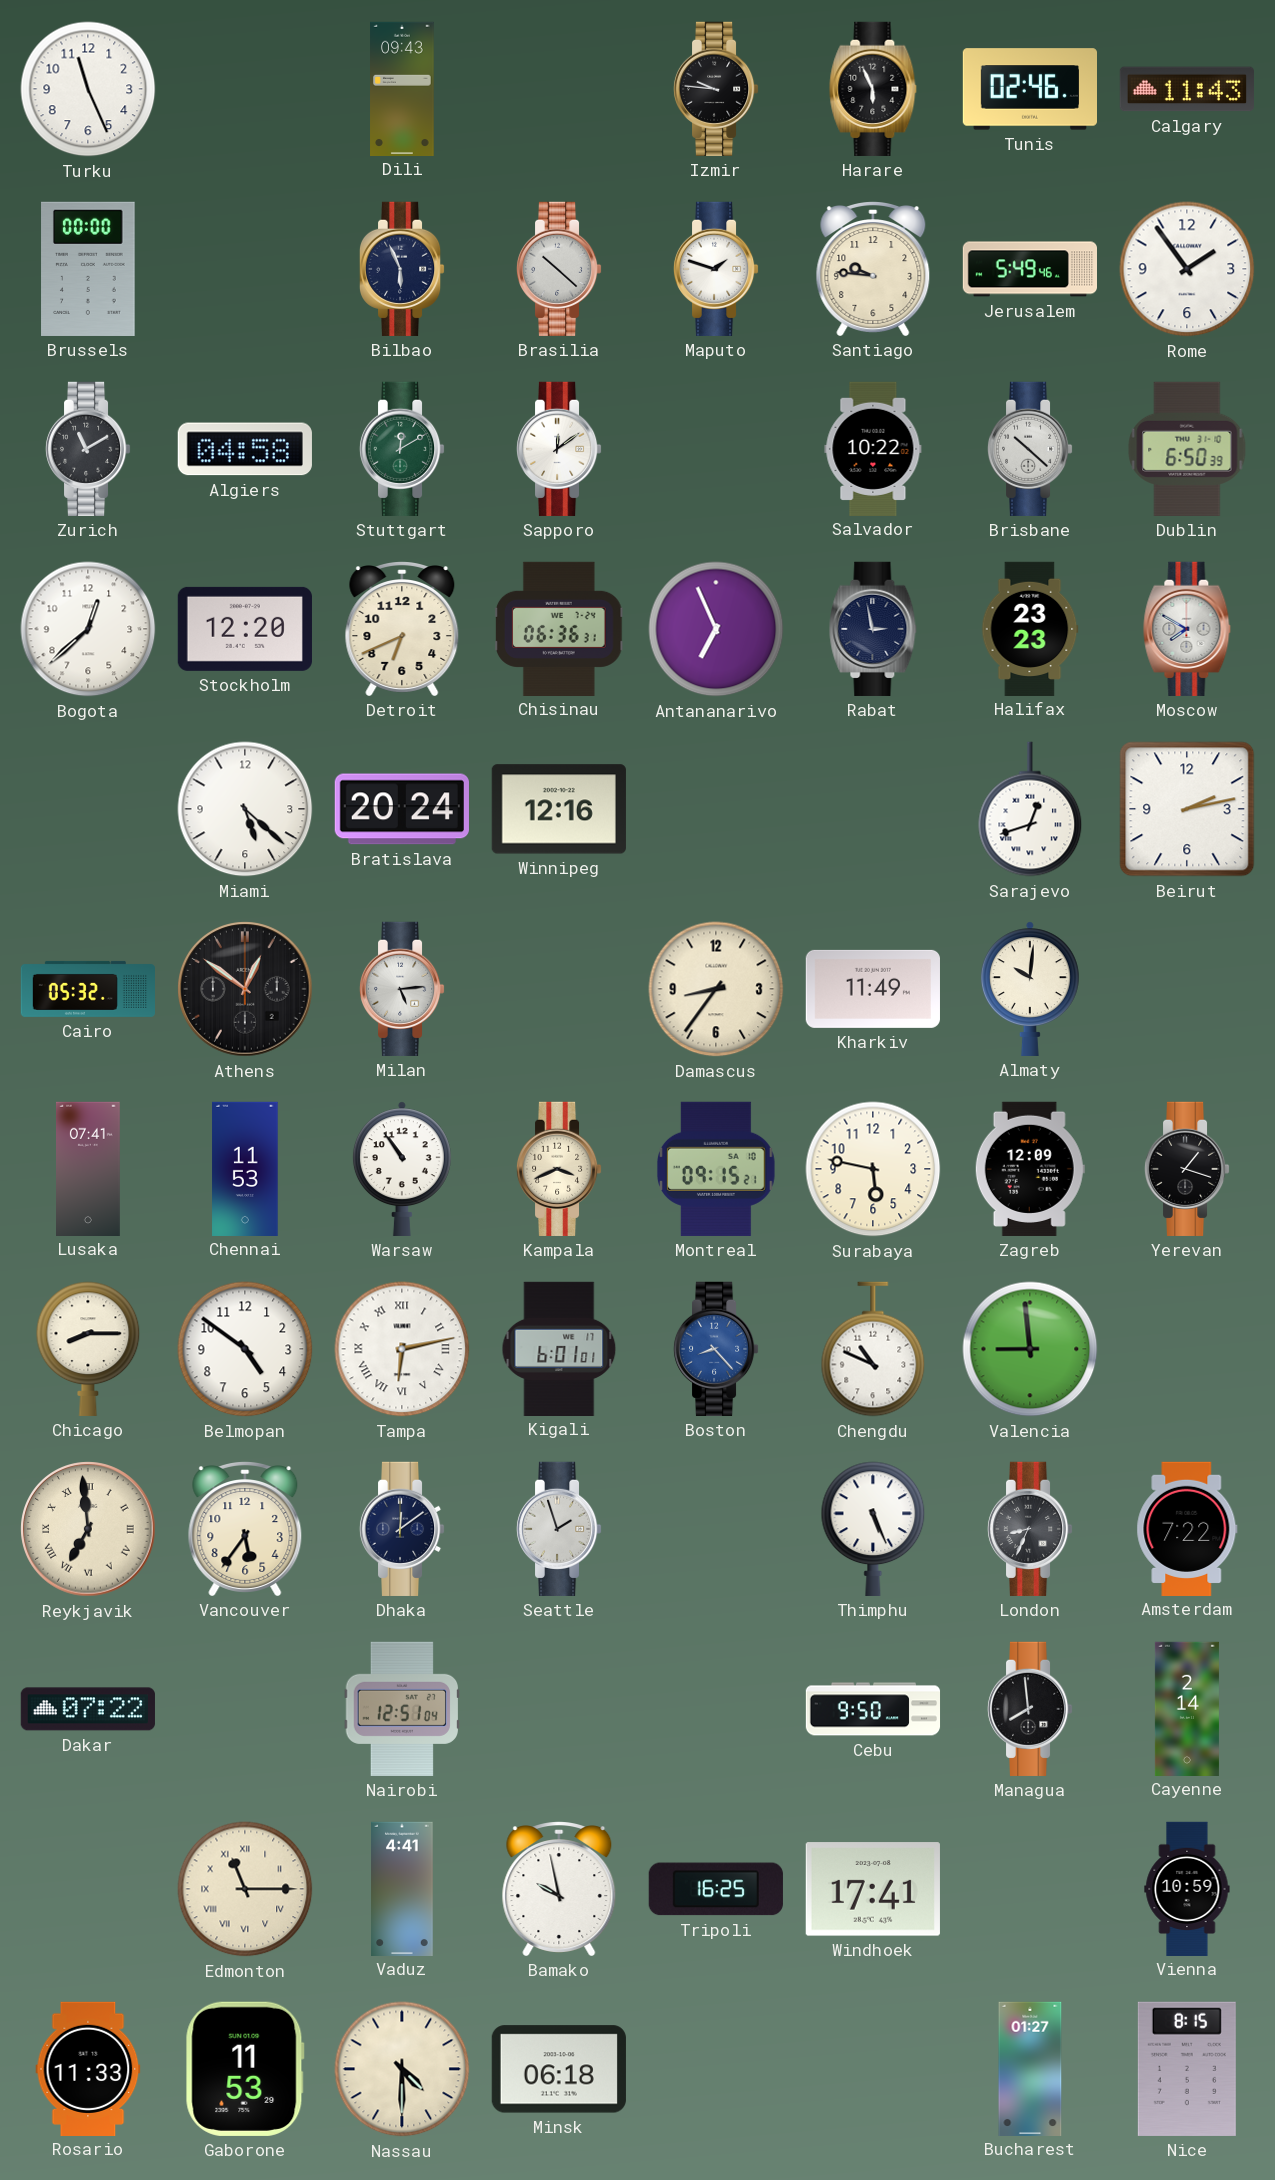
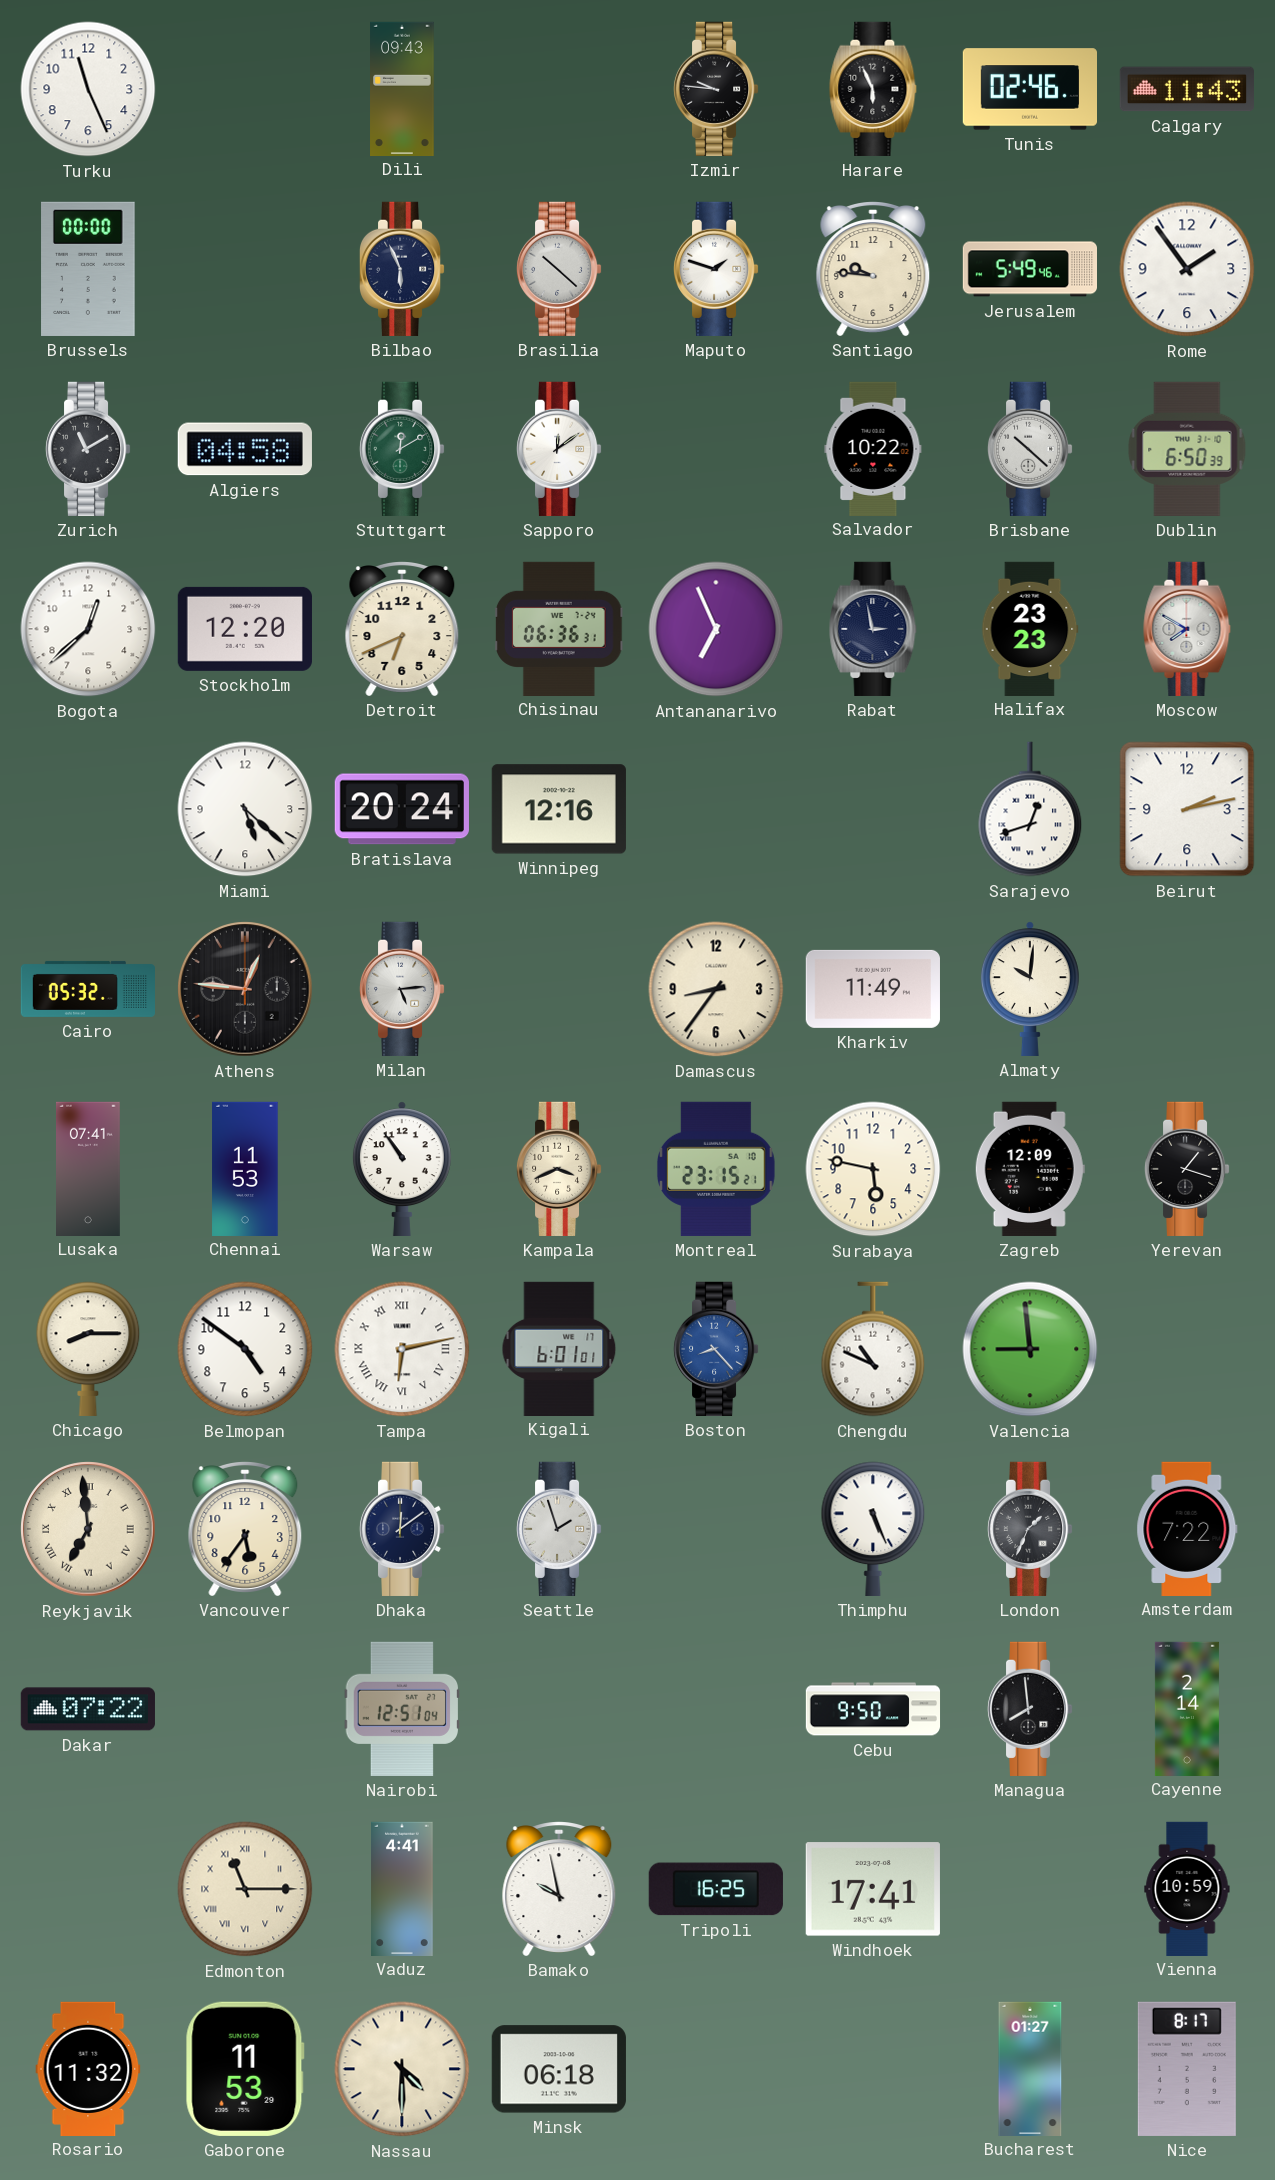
Athens: 12:51 -> 12:46 (245, 989)
Montreal: 09:15 -> 23:15 (716, 1169)
London: 8:34 -> 1:34 (1030, 1529)
Rosario: 11:33 -> 11:32 (88, 2068)
Nice: 8:15 -> 8:17 (1187, 2069)
